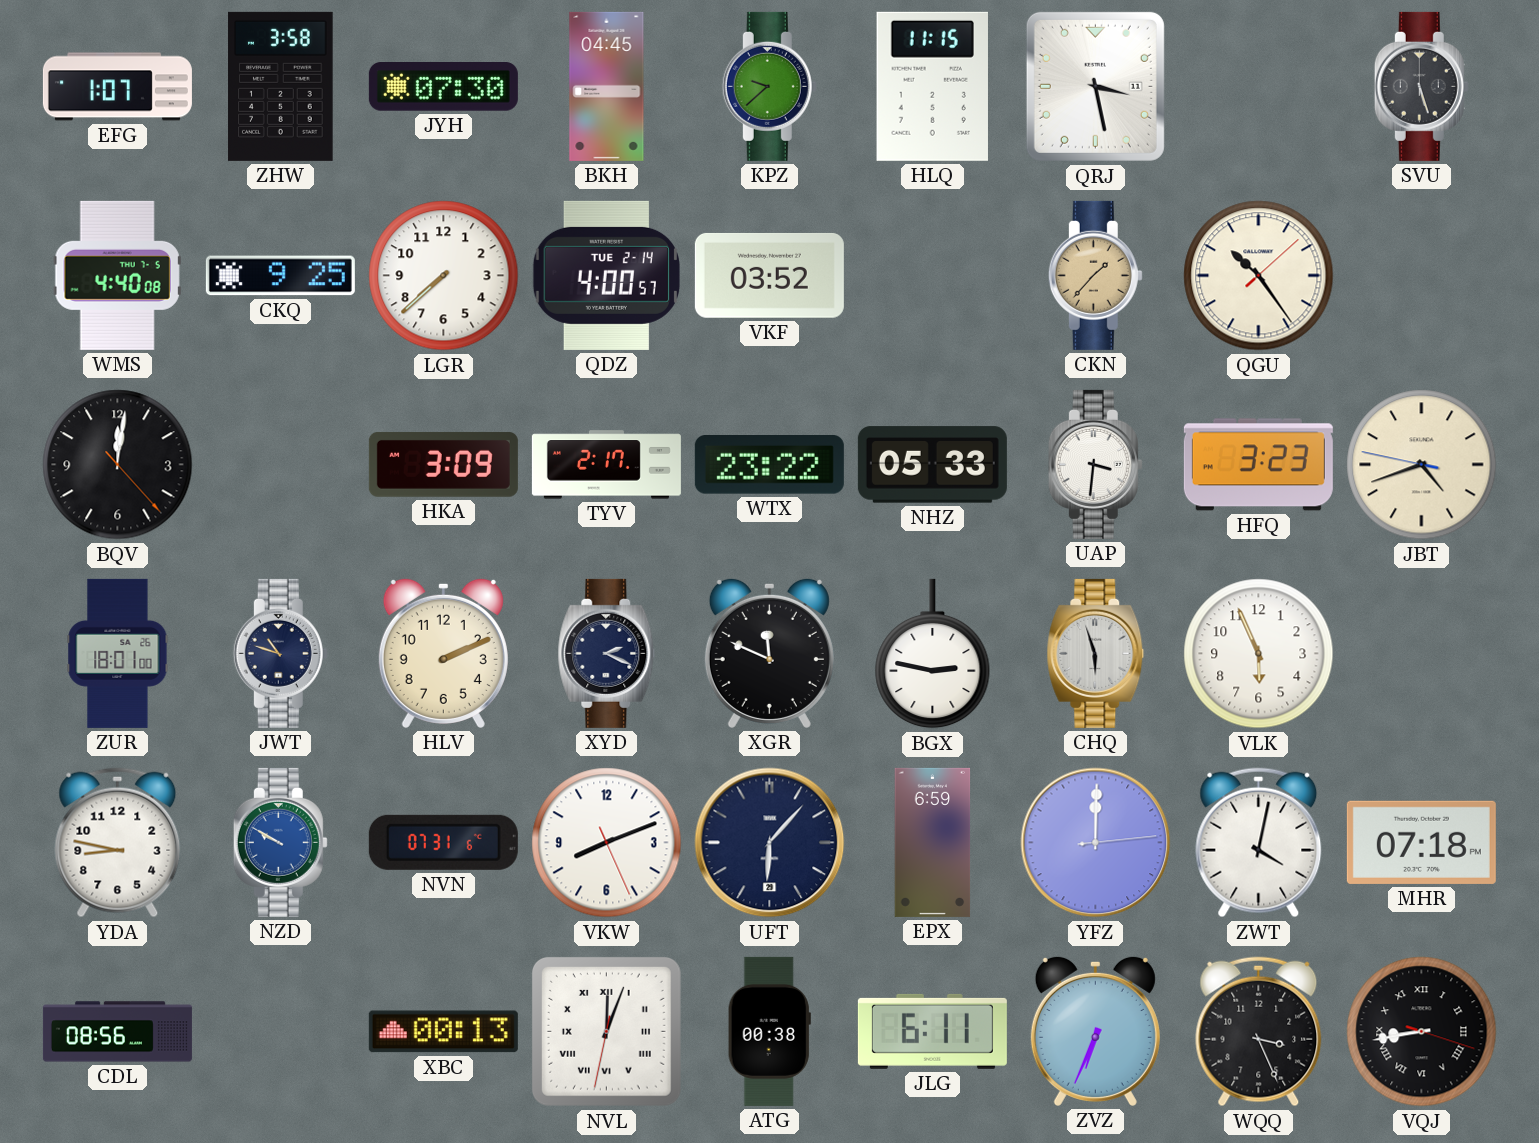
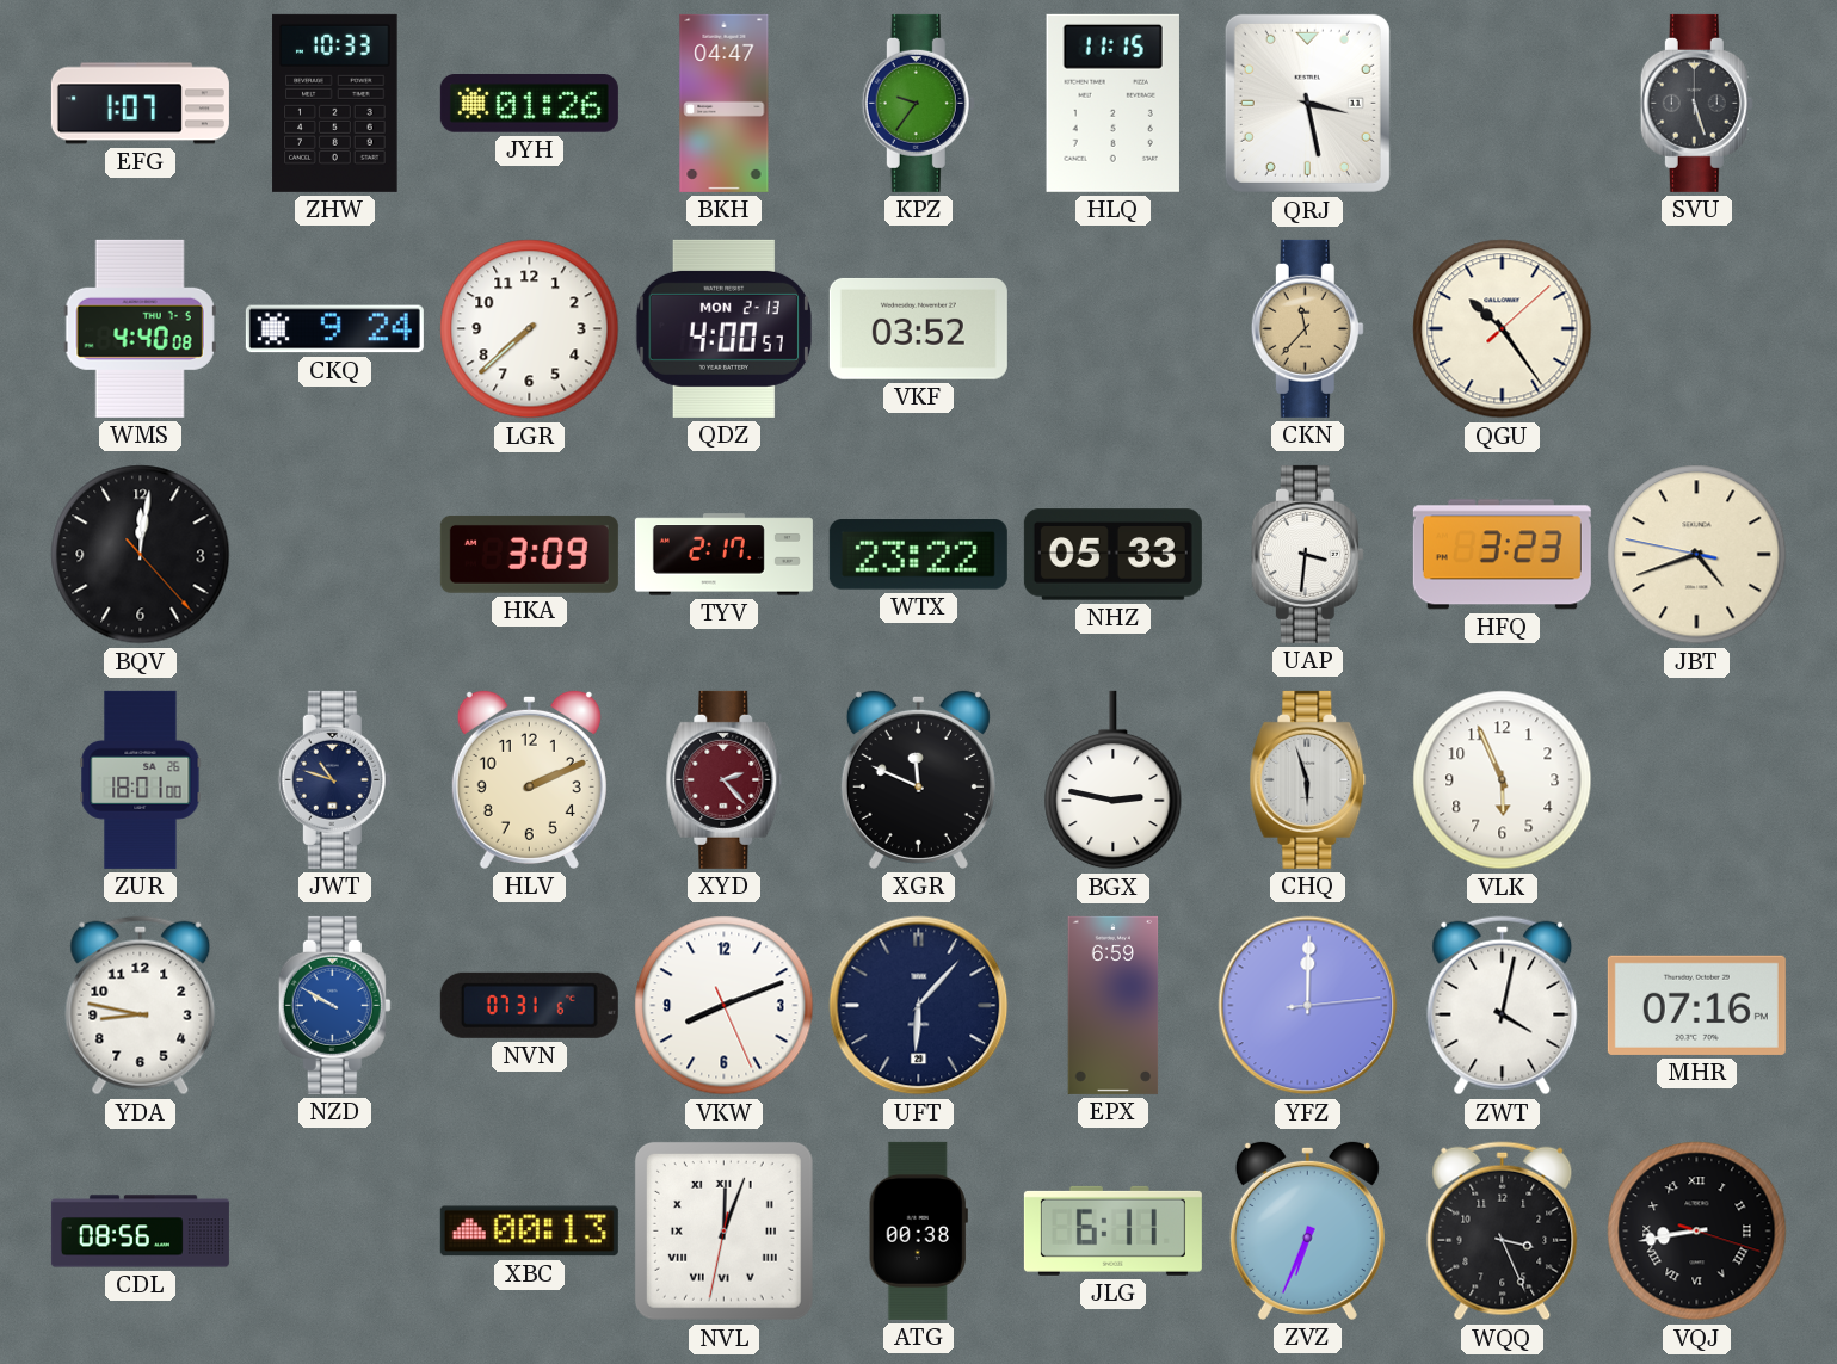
ZHW: 3:58 -> 10:33 (335, 103)
JYH: 07:30 -> 01:26 (529, 104)
BKH: 04:45 -> 04:47 (725, 103)
KPZ: 9:38 -> 9:36 (918, 103)
CKQ: 9:25 -> 9:24 (334, 329)
QDZ date: TUE 2-14 -> MON 2-13 (723, 328)
CKN: 1:37 -> 11:37 (1307, 328)
XYD: 2:19 -> 2:23 (725, 779)
XYD dial: navy -> burgundy (725, 779)
MHR: 07:18 -> 07:16 (1696, 1005)
